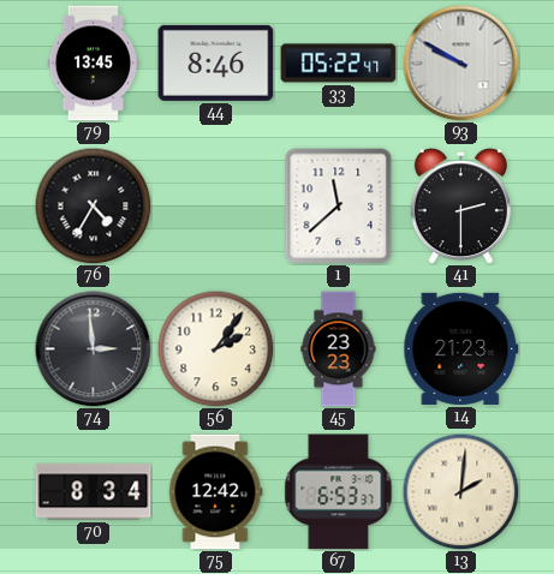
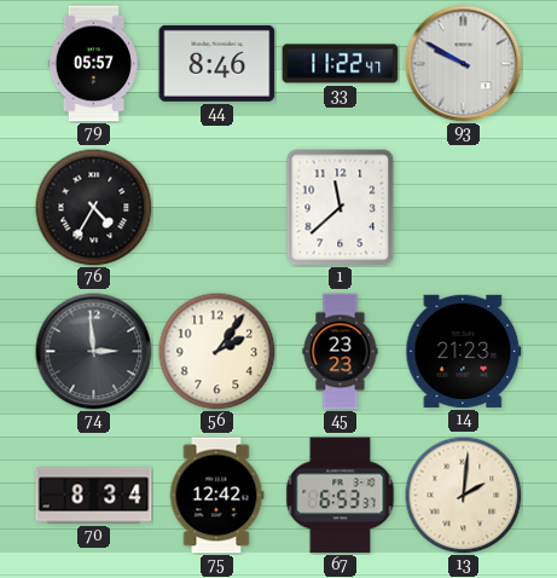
79: 13:45 -> 05:57 (94, 64)
33: 05:22 -> 11:22 (341, 64)
41: 2:30 -> none (460, 207)
